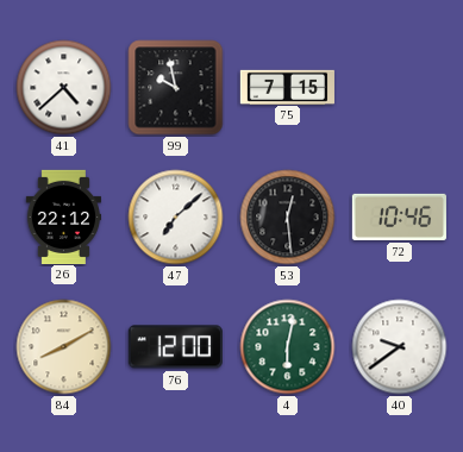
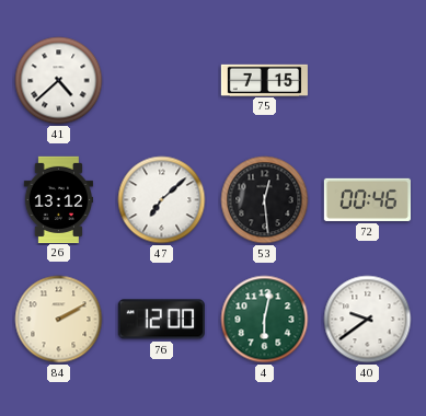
99: 9:58 -> none (176, 88)
26: 22:12 -> 13:12 (58, 199)
72: 10:46 -> 00:46 (367, 199)
84: 8:10 -> 2:10 (59, 320)
